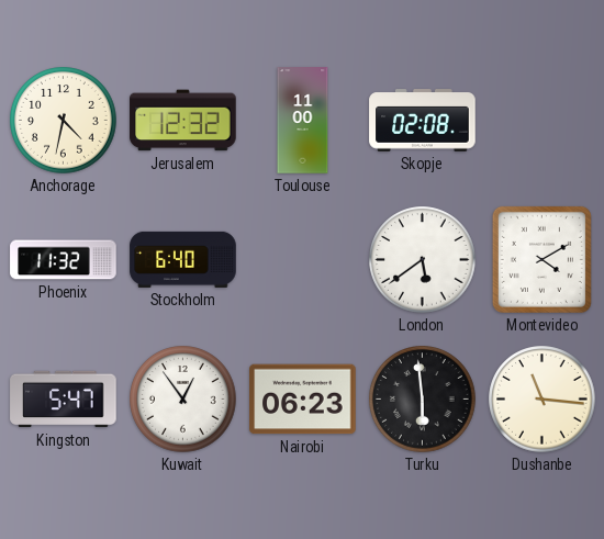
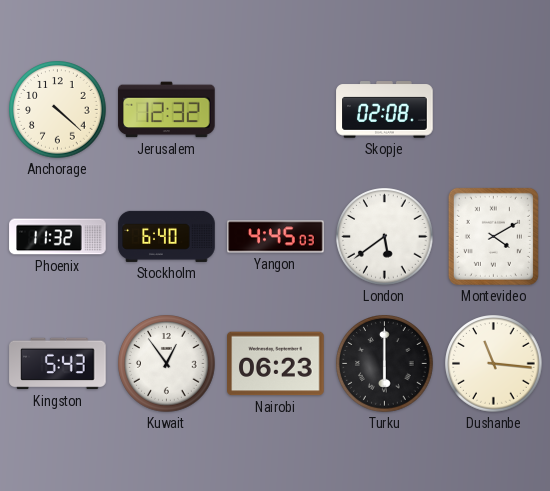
Anchorage: 4:32 -> 4:22 (58, 110)
Toulouse: 11:00 -> none (303, 121)
Yangon: none -> 4:45 (276, 237)
Kingston: 5:47 -> 5:43 (58, 364)
Turku: 5:59 -> 6:00 (385, 364)
